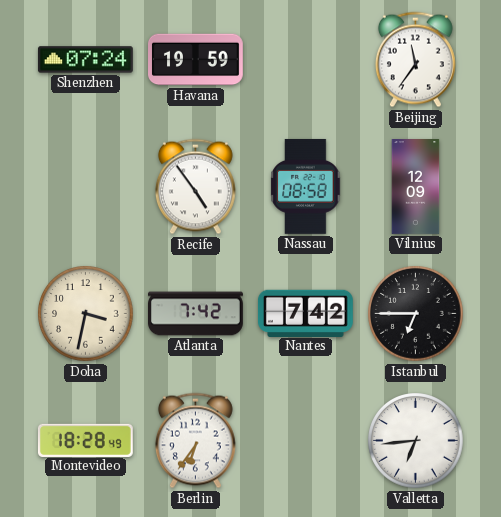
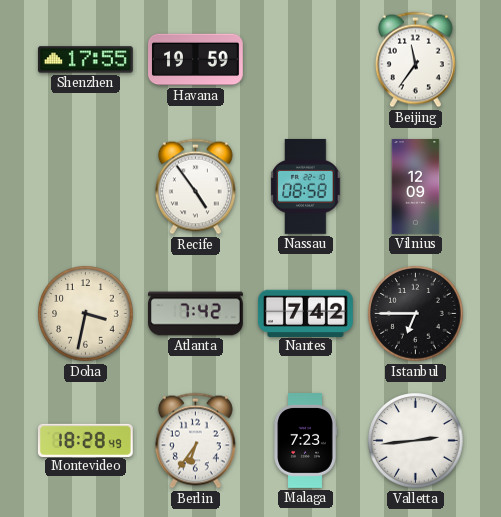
Shenzhen: 07:24 -> 17:55 (85, 60)
Malaga: none -> 7:23 (305, 441)
Valletta: 6:44 -> 2:44 (416, 441)
